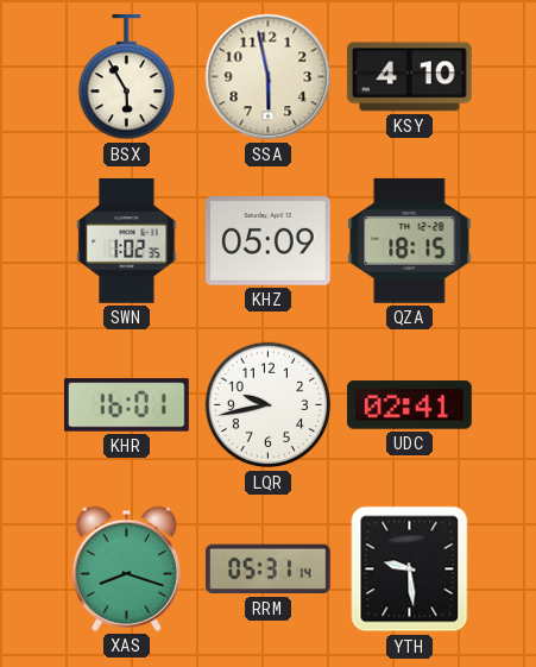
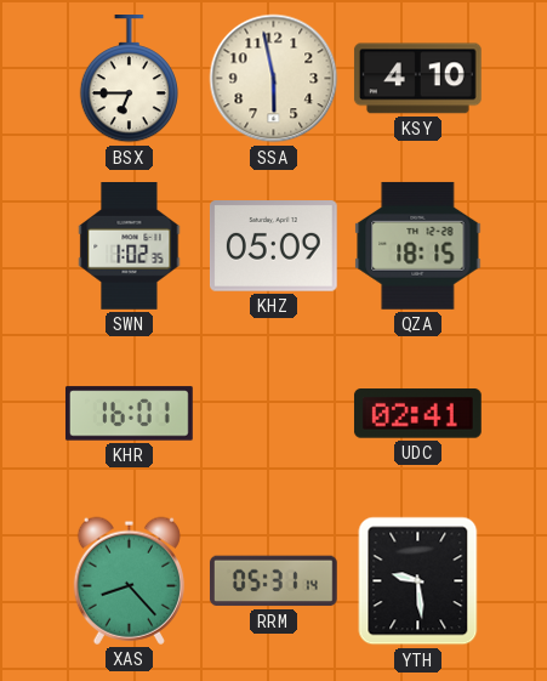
BSX: 5:55 -> 6:45 (129, 80)
LQR: 9:43 -> none (269, 405)
XAS: 8:18 -> 8:23 (129, 580)
